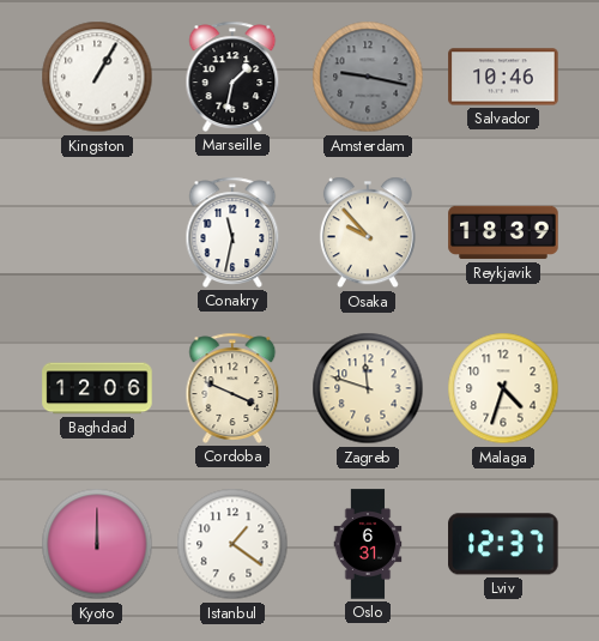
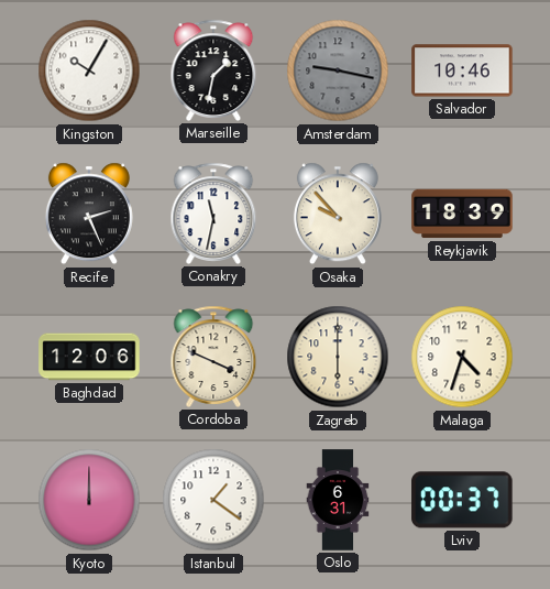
Kingston: 1:05 -> 10:05 (89, 70)
Recife: none -> 2:26 (89, 214)
Zagreb: 11:48 -> 6:00 (338, 357)
Lviv: 12:37 -> 00:37 (462, 500)
